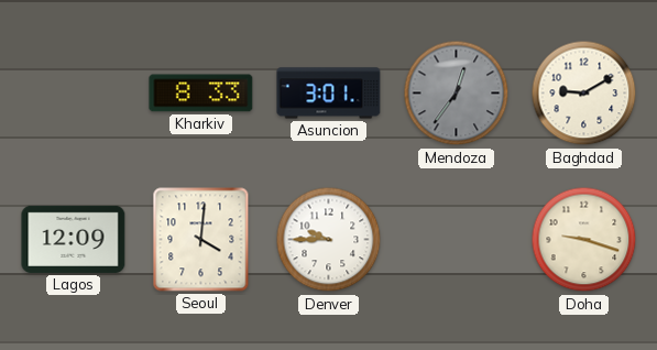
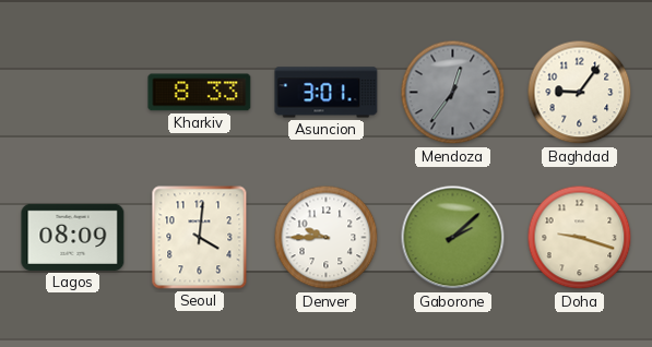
Baghdad: 9:10 -> 9:06 (580, 93)
Lagos: 12:09 -> 08:09 (73, 237)
Gaborone: none -> 2:08 (453, 238)
